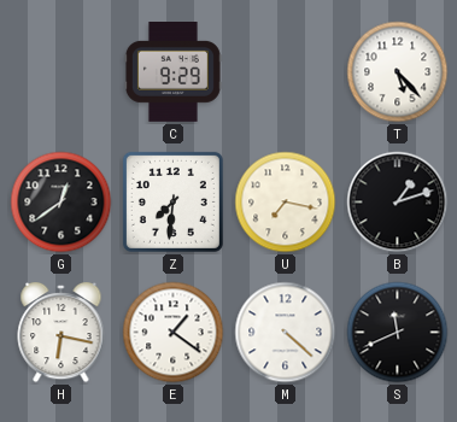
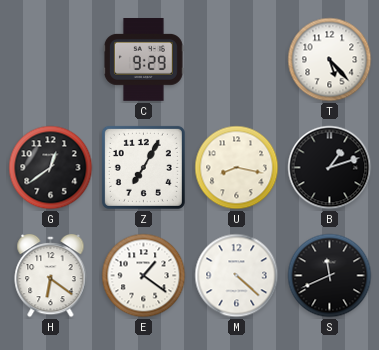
Z: 7:31 -> 7:05 (143, 167)
U: 7:17 -> 8:17 (237, 168)
H: 6:17 -> 6:21 (51, 276)
